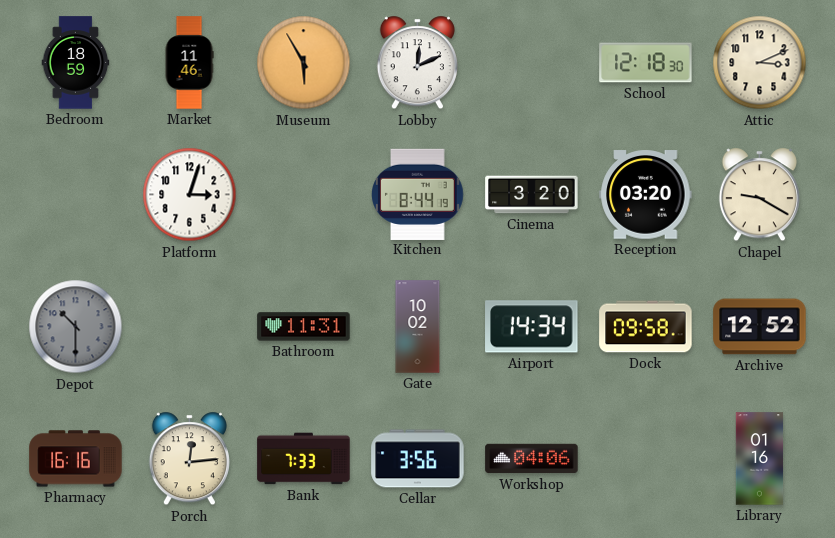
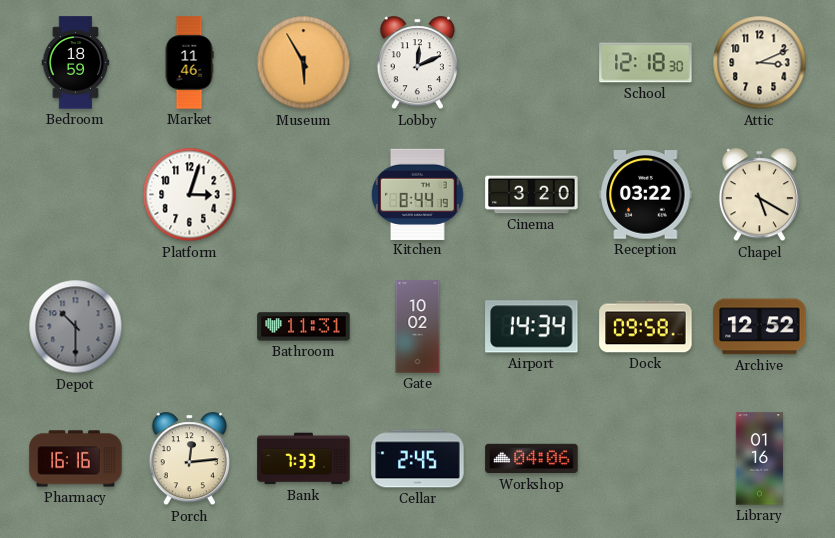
Reception: 03:20 -> 03:22 (646, 195)
Chapel: 9:20 -> 5:20 (759, 195)
Cellar: 3:56 -> 2:45 (418, 459)
